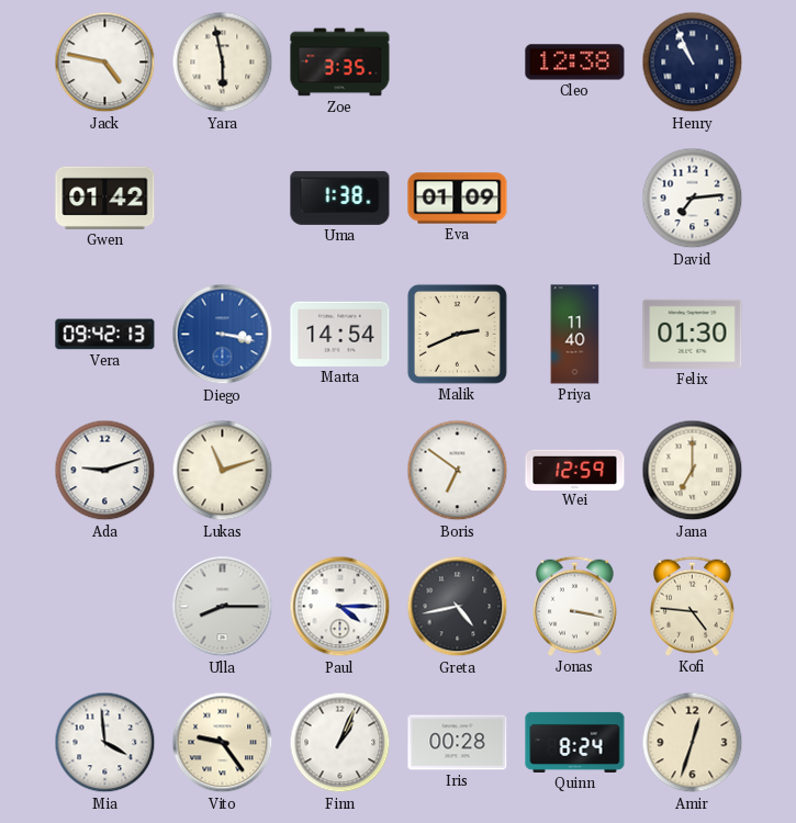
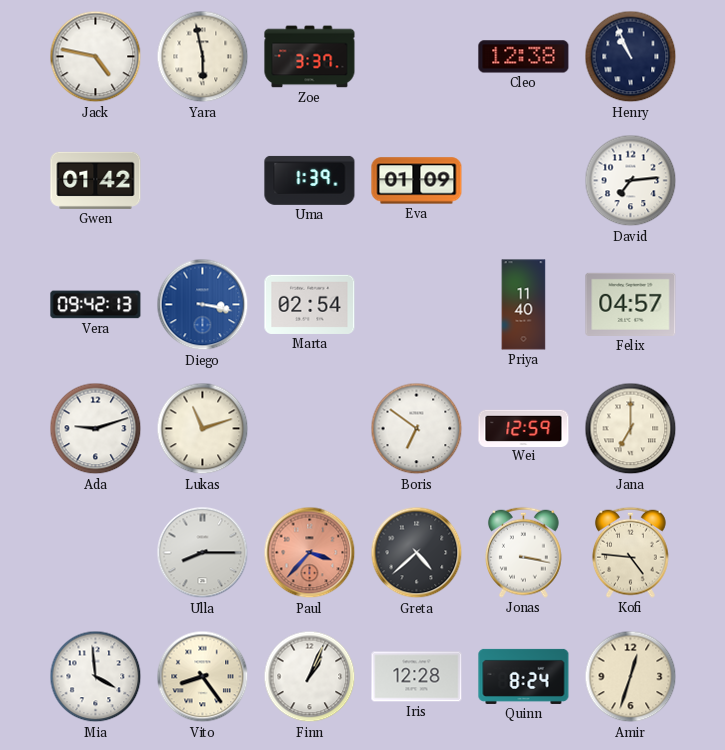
Zoe: 3:35 -> 3:37 (310, 57)
Uma: 1:38 -> 1:39 (310, 180)
Marta: 14:54 -> 02:54 (310, 304)
Malik: 2:41 -> none (457, 334)
Felix: 01:30 -> 04:57 (631, 304)
Paul: 4:15 -> 3:37 (310, 553)
Paul dial: white -> salmon (310, 553)
Greta: 4:43 -> 4:38 (417, 553)
Vito: 9:24 -> 8:24 (203, 677)
Iris: 00:28 -> 12:28 (417, 677)
